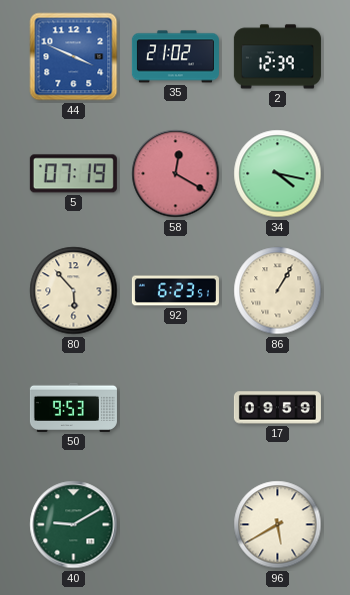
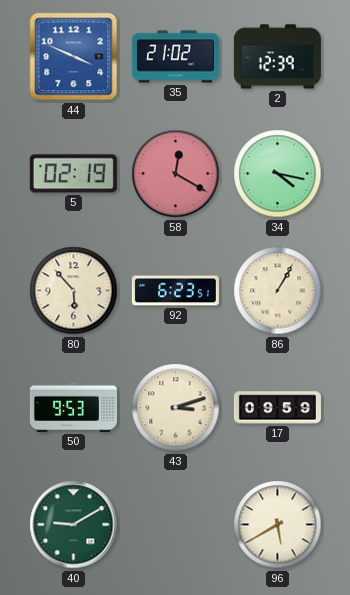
5: 07:19 -> 02:19 (73, 174)
43: none -> 3:12 (176, 408)
